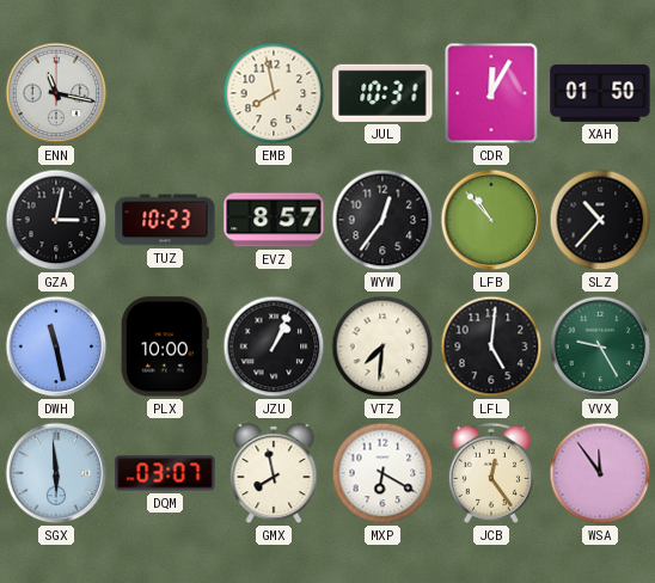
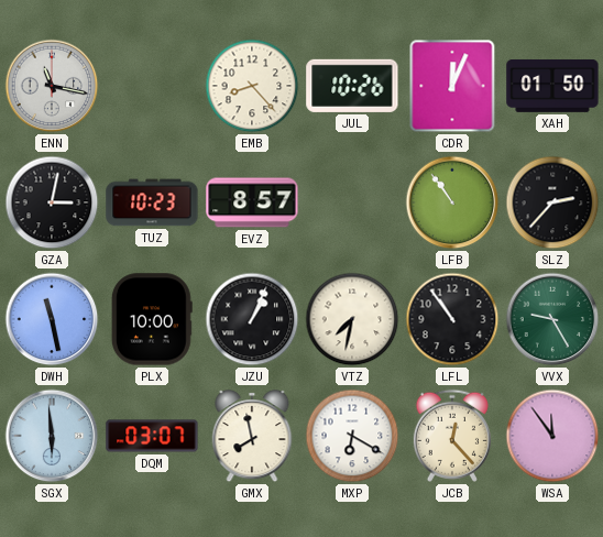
EMB: 7:58 -> 8:23 (252, 86)
JUL: 10:31 -> 10:26 (352, 86)
CDR: 12:05 -> 12:04 (452, 86)
WYW: 12:36 -> none (382, 220)
LFB: 10:53 -> 10:54 (452, 202)
SLZ: 10:37 -> 2:37 (552, 202)
VTZ: 7:31 -> 7:32 (352, 319)
LFL: 5:01 -> 10:54 (452, 319)
JCB: 12:24 -> 12:23 (452, 436)
